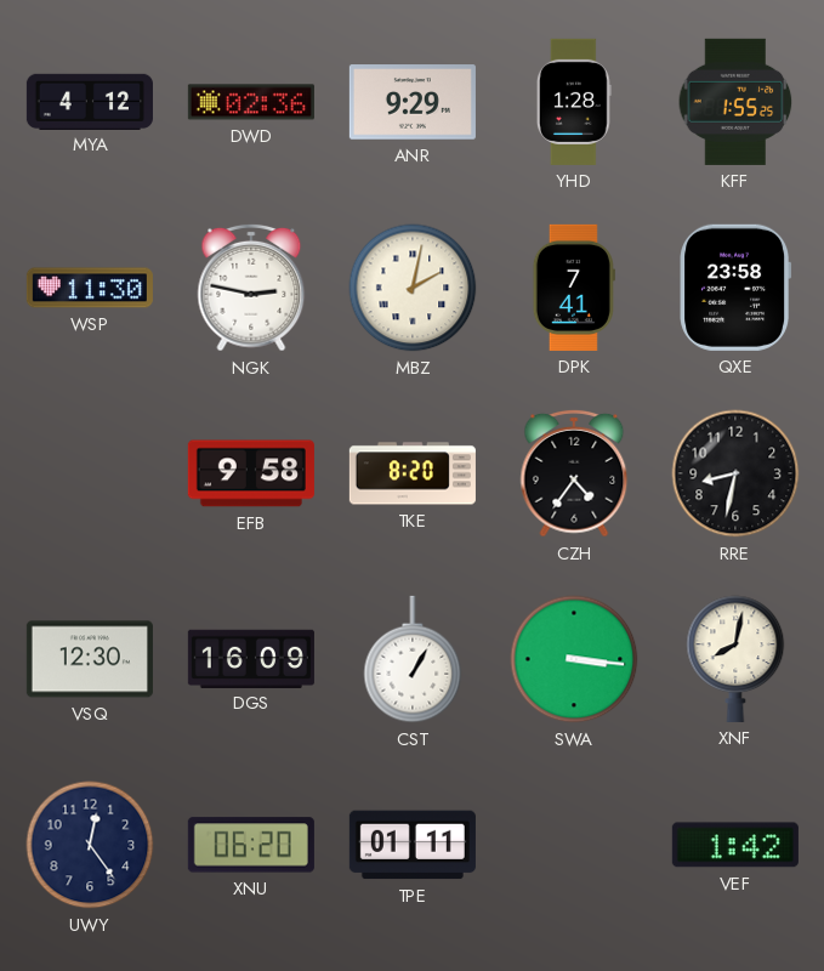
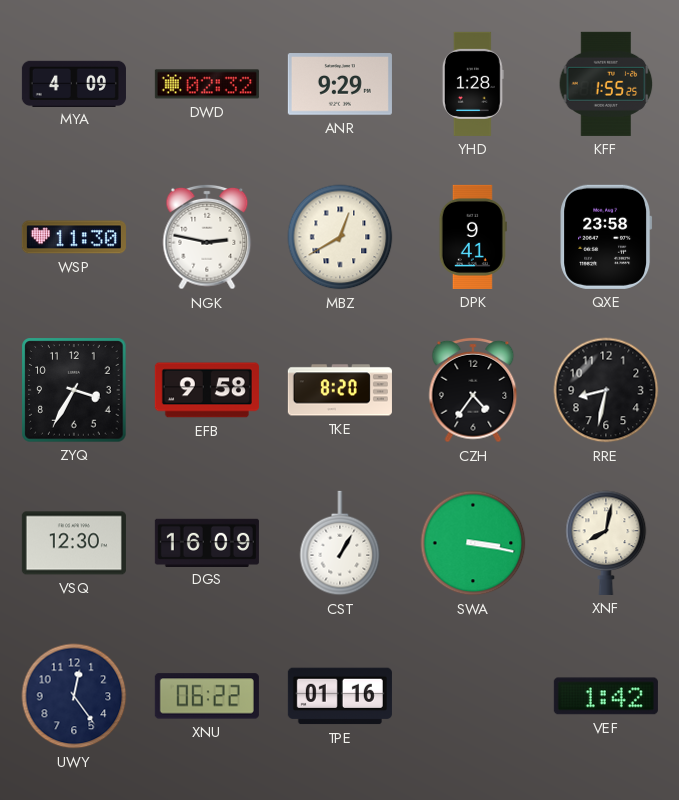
MYA: 4:12 -> 4:09 (74, 83)
DWD: 02:36 -> 02:32 (207, 84)
MBZ: 2:02 -> 12:40 (340, 237)
DPK: 7:41 -> 9:41 (473, 237)
ZYQ: none -> 3:35 (74, 390)
SWA: 3:16 -> 3:17 (473, 543)
XNU: 06:20 -> 06:22 (207, 696)
TPE: 01:11 -> 01:16 (340, 696)
